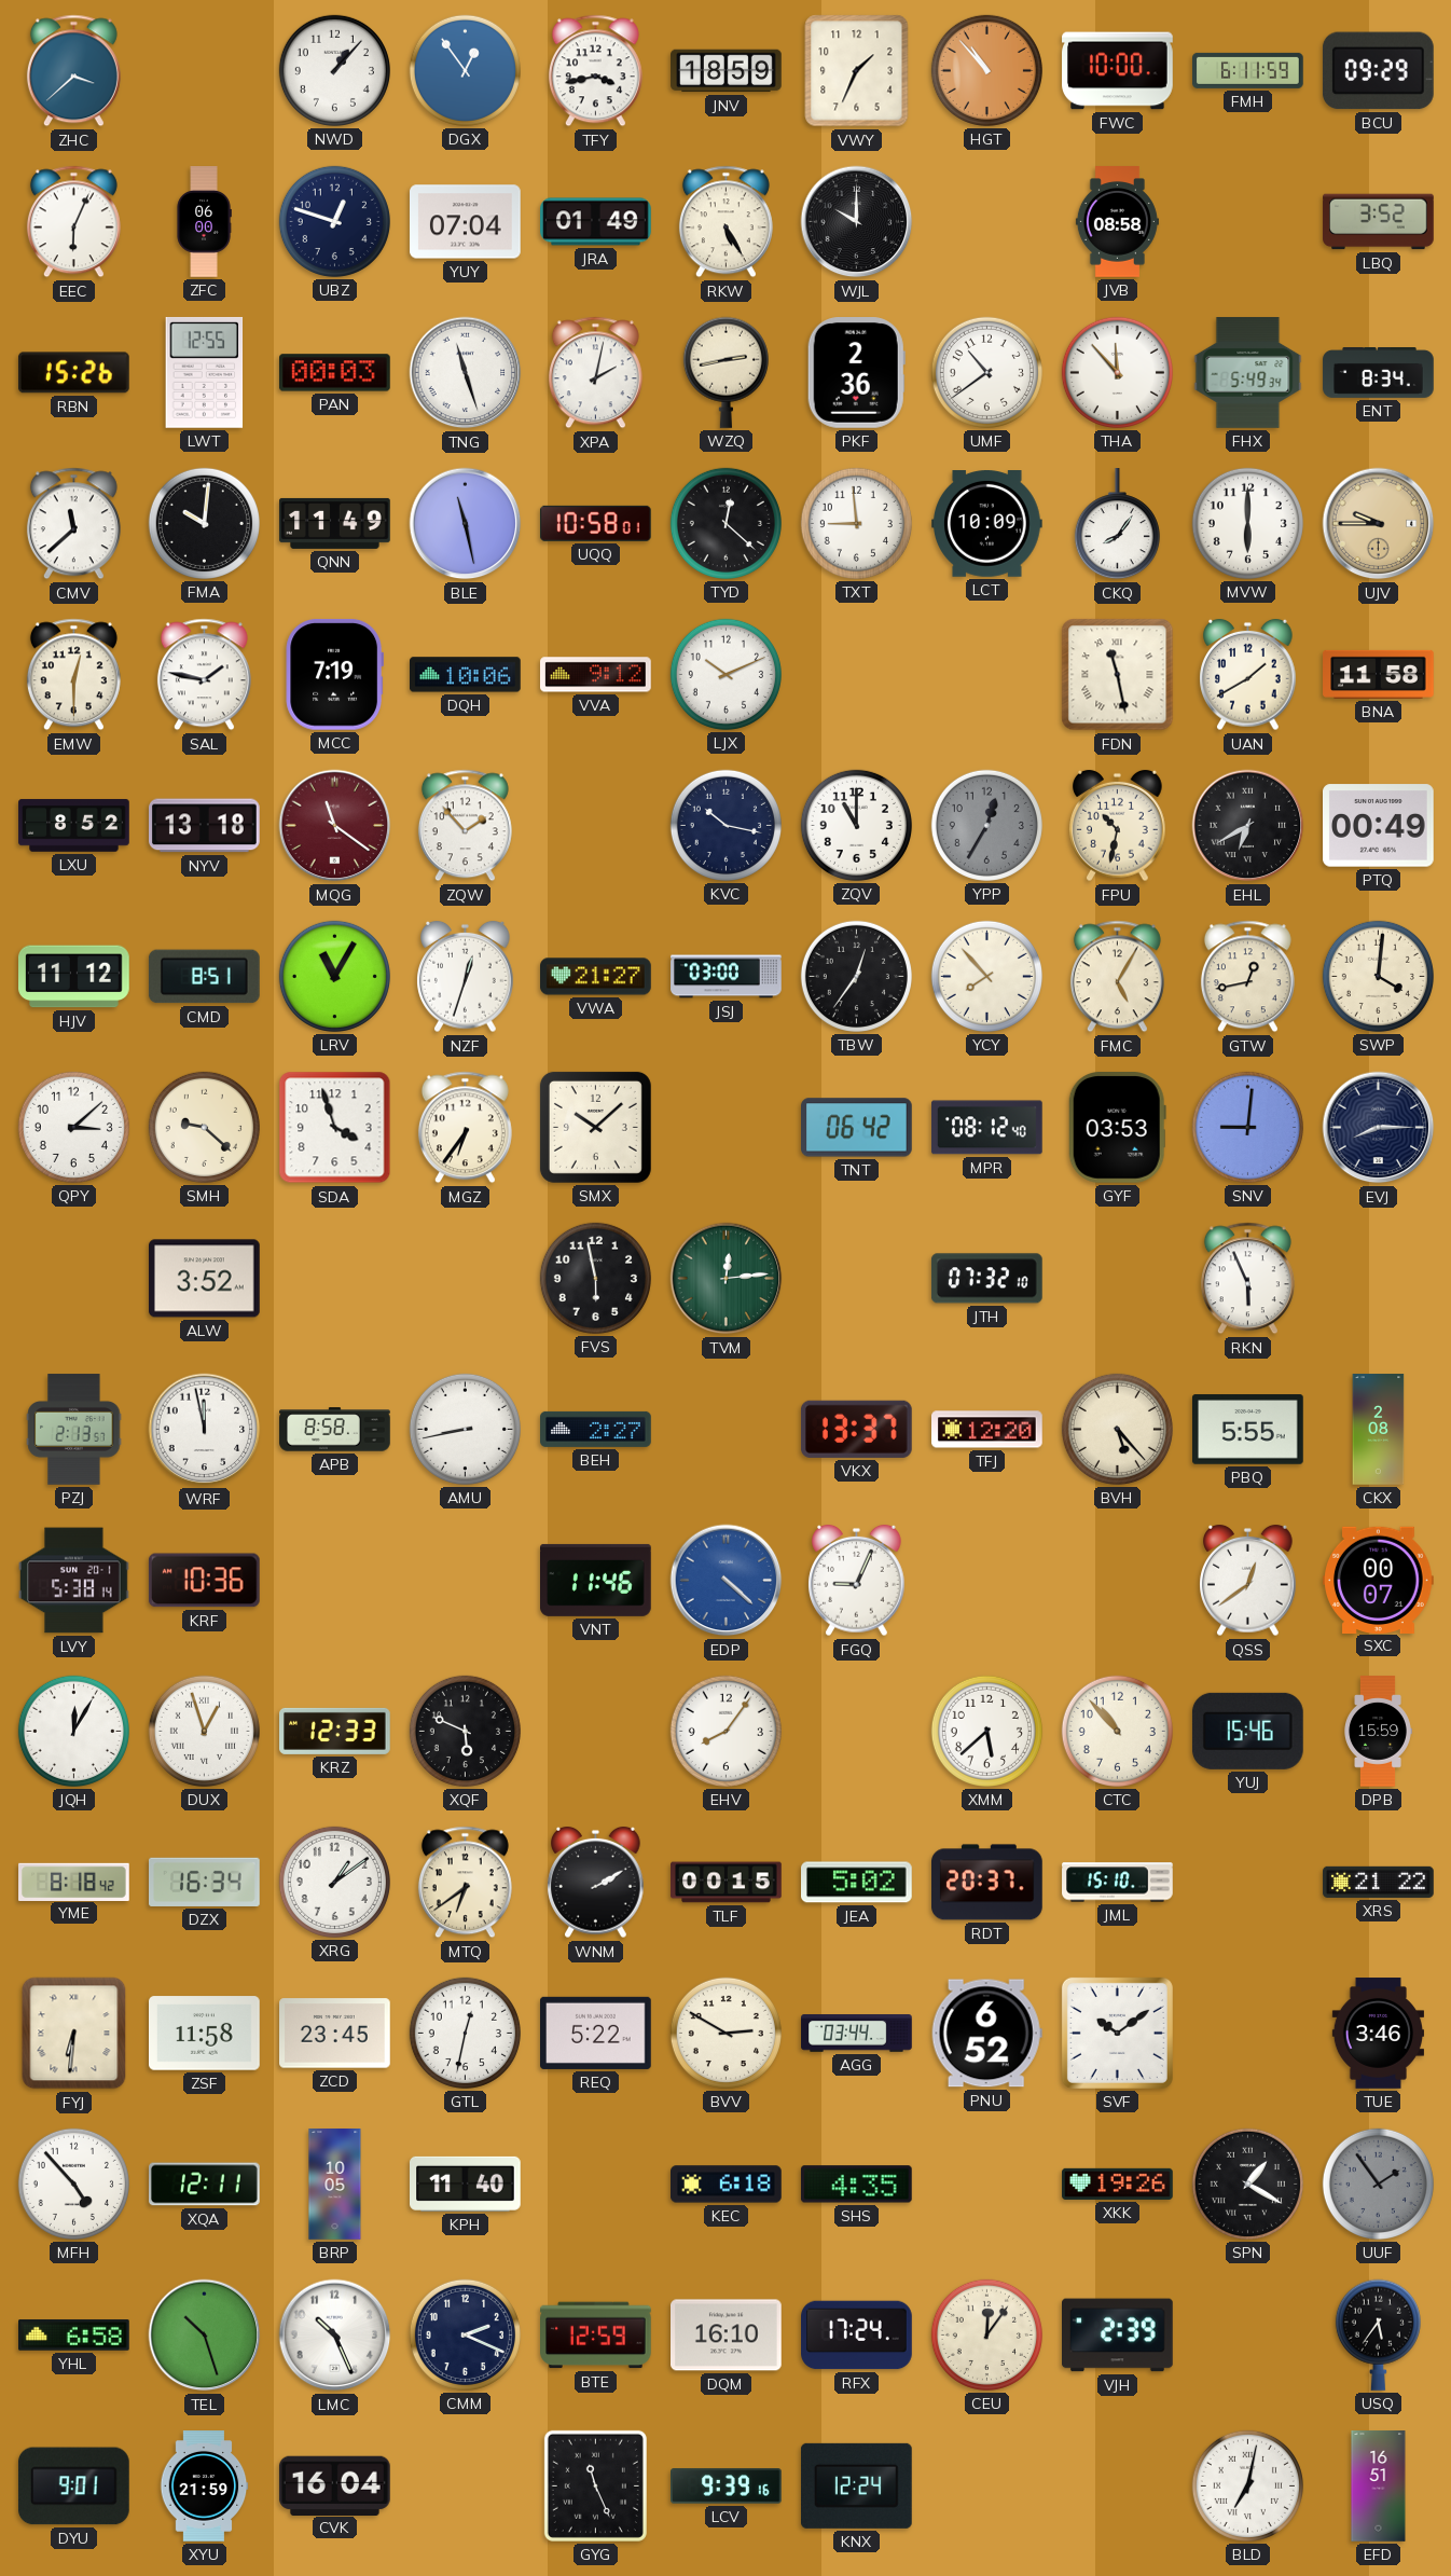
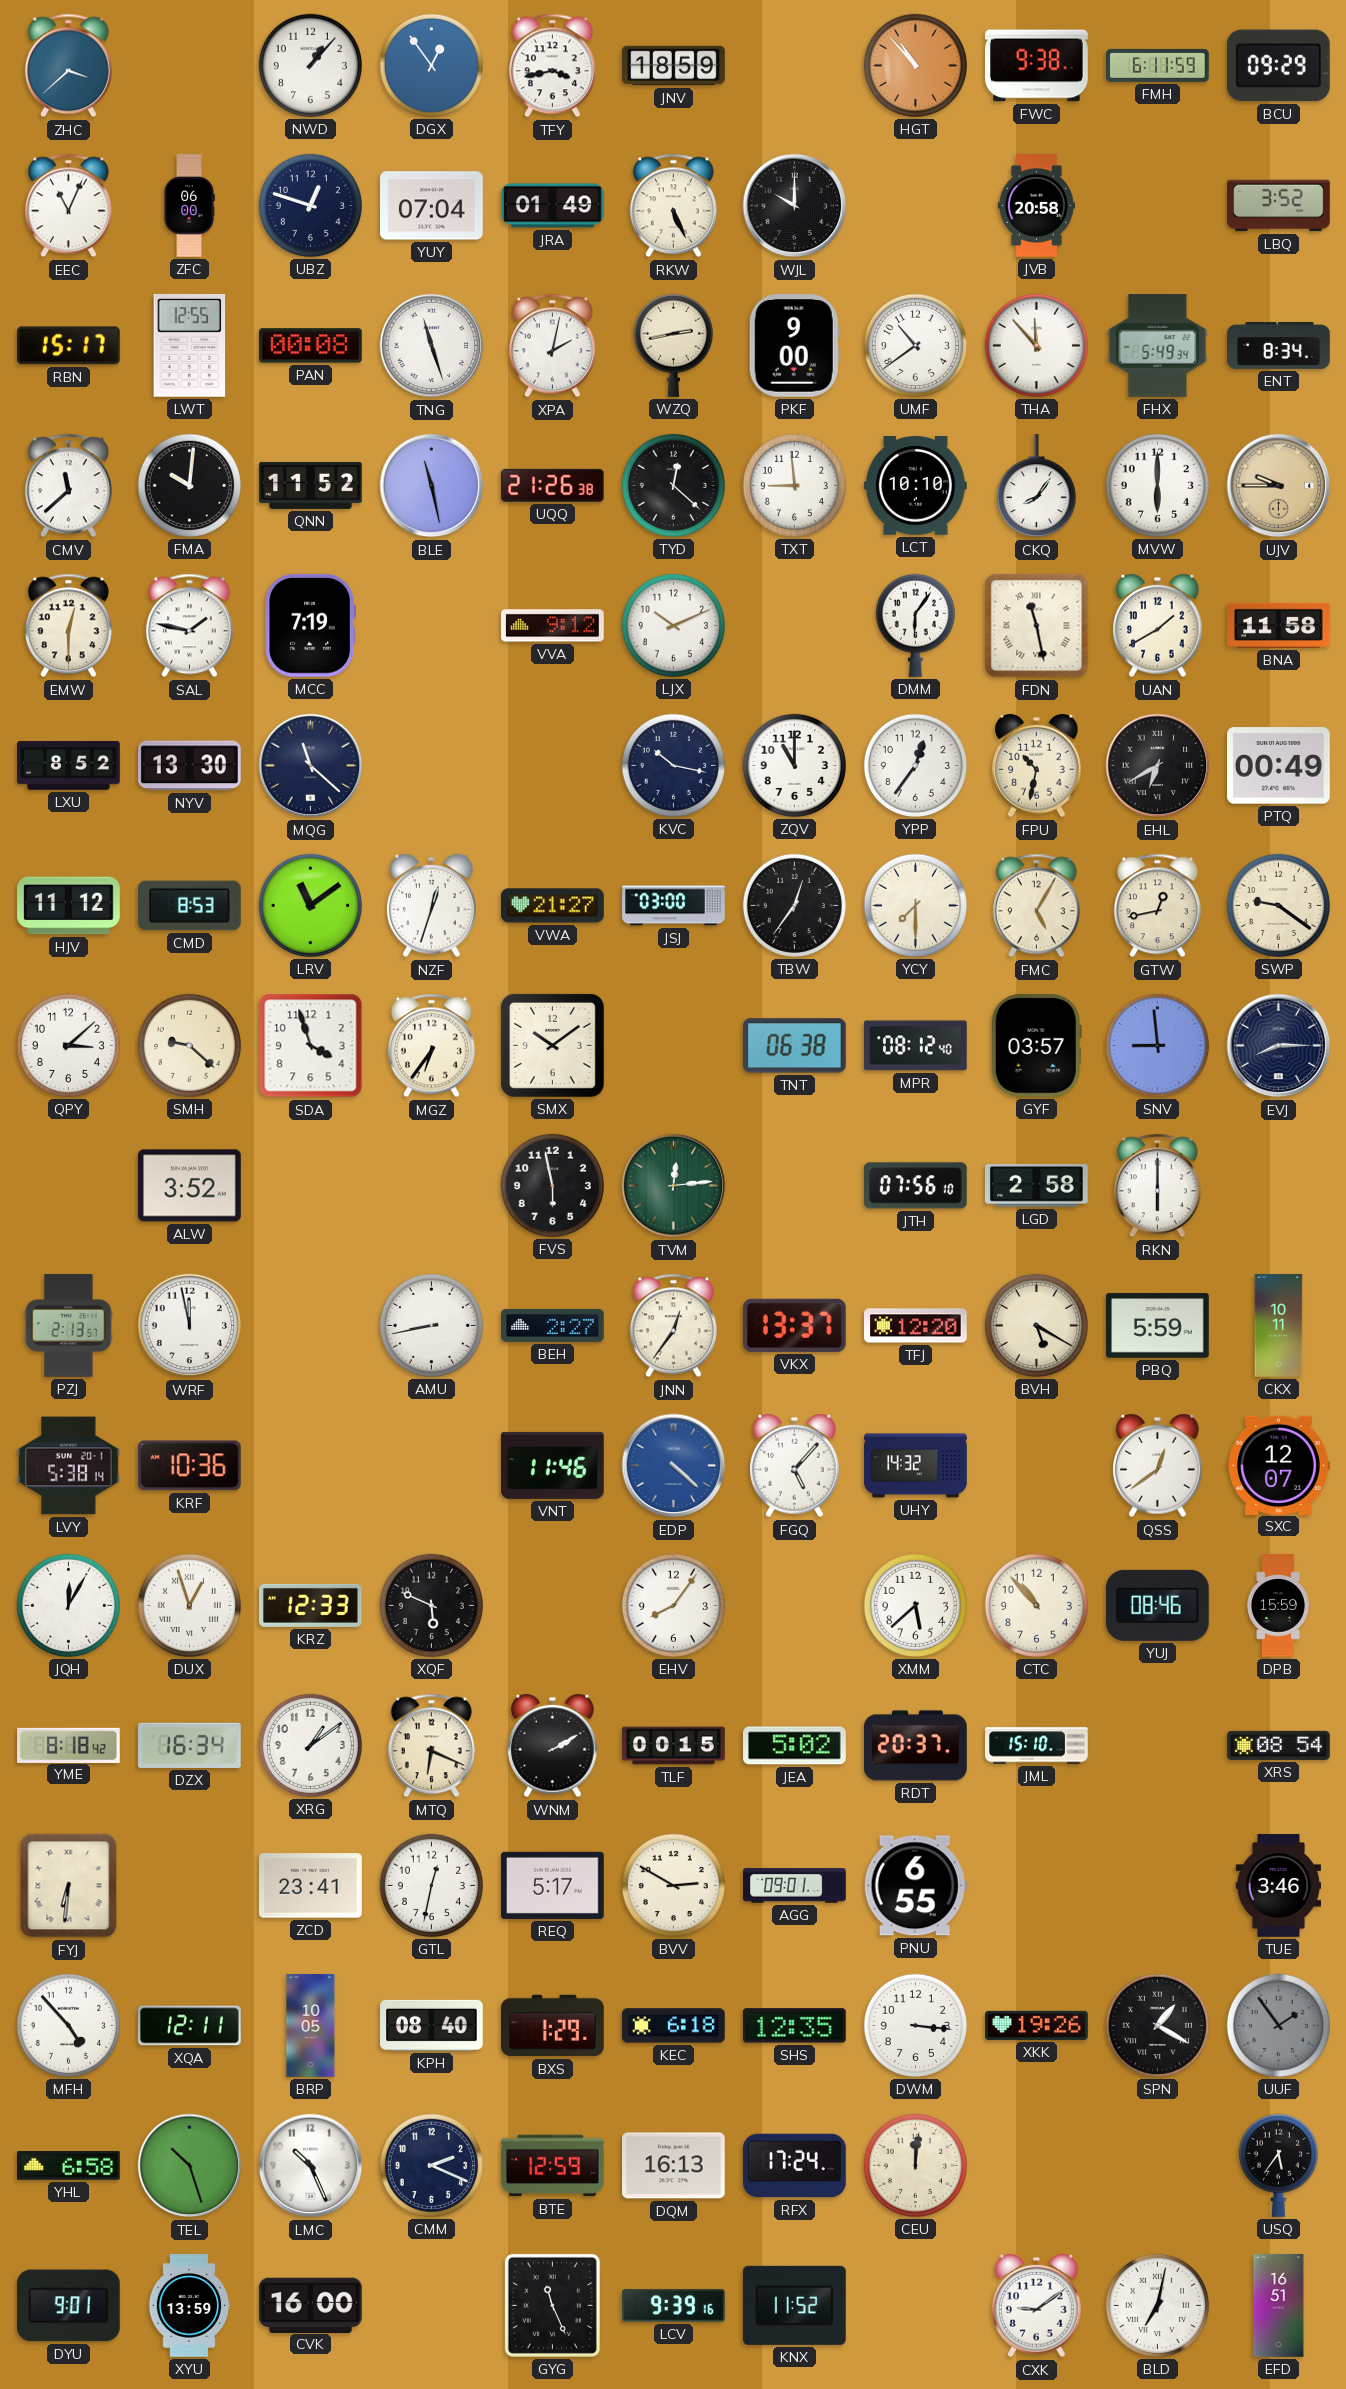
VWY: 1:34 -> none (857, 71)
FWC: 10:00 -> 9:38 (1037, 66)
EEC: 6:04 -> 11:04 (68, 206)
RKW: 5:25 -> 5:26 (673, 206)
JVB: 08:58 -> 20:58 (1036, 206)
RBN: 15:26 -> 15:17 (68, 346)
PAN: 00:03 -> 00:08 (311, 346)
PKF: 2:36 -> 9:00 (794, 346)
QNN: 11:49 -> 11:52 (311, 485)
UQQ: 10:58 -> 21:26 (552, 485)
LCT: 10:09 -> 10:10 (916, 486)
DQH: 10:06 -> none (466, 675)
DMM: none -> 6:06 (915, 625)
NYV: 13:18 -> 13:30 (190, 766)
MQG: 11:21 -> 11:22 (311, 766)
MQG dial: burgundy -> navy (311, 766)
ZQW: 1:53 -> none (465, 826)
YPP: 12:35 -> 12:36 (915, 765)
YPP dial: grey -> white (915, 765)
CMD: 8:51 -> 8:53 (189, 906)
LRV: 11:05 -> 11:09 (310, 905)
YCY: 7:53 -> 7:30 (915, 905)
SWP: 4:01 -> 9:21 (1278, 905)
SMX: 10:08 -> 10:09 (552, 1045)
TNT: 06:42 -> 06:38 (795, 1046)
GYF: 03:53 -> 03:57 (1036, 1046)
SNV: 9:01 -> 8:59 (1157, 1045)
JTH: 07:32 -> 07:56 (915, 1186)
LGD: none -> 2:58 (1037, 1185)
RKN: 5:56 -> 6:00 (1157, 1186)
APB: 8:58 -> none (335, 1430)
JNN: none -> 12:36 (673, 1326)
BVH: 5:23 -> 5:20 (1036, 1325)
PBQ: 5:55 -> 5:59 (1158, 1326)
CKX: 2:08 -> 10:11 (1279, 1326)
FGQ: 9:04 -> 5:07 (795, 1466)
UHY: none -> 14:32 (916, 1466)
SXC: 00:07 -> 12:07 (1279, 1465)
YUJ: 15:46 -> 08:46 (1157, 1605)
MTQ: 6:39 -> 6:19 (431, 1746)
XRS: 21:22 -> 08:54 (1279, 1745)
ZSF: 11:58 -> none (205, 2034)
ZCD: 23:45 -> 23:41 (311, 1886)
REQ: 5:22 -> 5:17 (553, 1885)
AGG: 03:44 -> 09:01 (795, 1886)
PNU: 6:52 -> 6:55 (915, 1886)
SVF: 10:09 -> none (1117, 2033)
KPH: 11:40 -> 08:40 (432, 2025)
BXS: none -> 1:29 (553, 2026)
SHS: 4:35 -> 12:35 (794, 2026)
DWM: none -> 3:16 (915, 2025)
DQM: 16:10 -> 16:13 (674, 2166)
CEU: 12:06 -> 12:01 (915, 2165)
VJH: 2:39 -> none (1118, 2336)
XYU: 21:59 -> 13:59 (189, 2306)
CVK: 16:04 -> 16:00 (310, 2305)
KNX: 12:24 -> 11:52 (794, 2305)
CXK: none -> 9:09 (1037, 2306)
